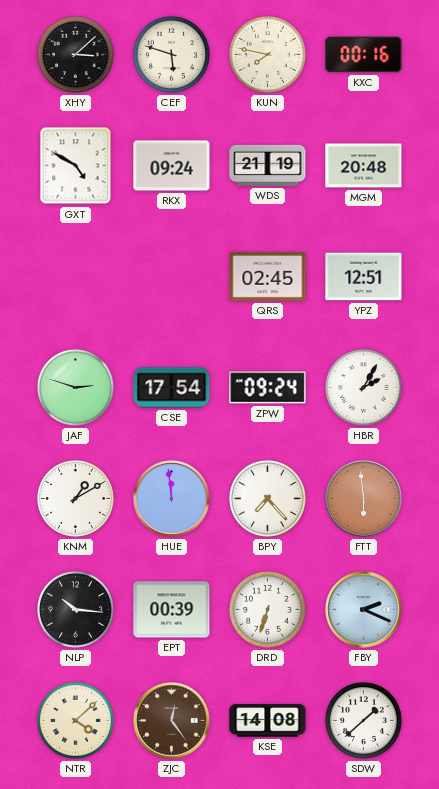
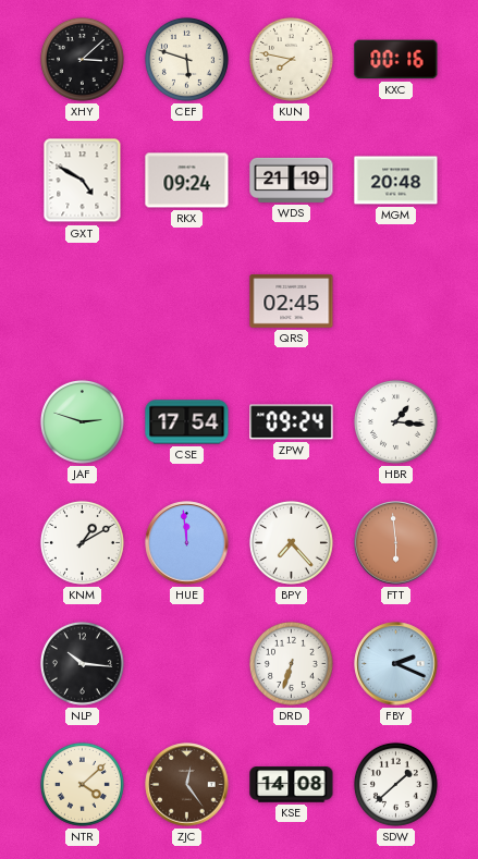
YPZ: 12:51 -> none (364, 277)
HBR: 2:05 -> 1:16 (395, 421)
EPT: 00:39 -> none (172, 610)
